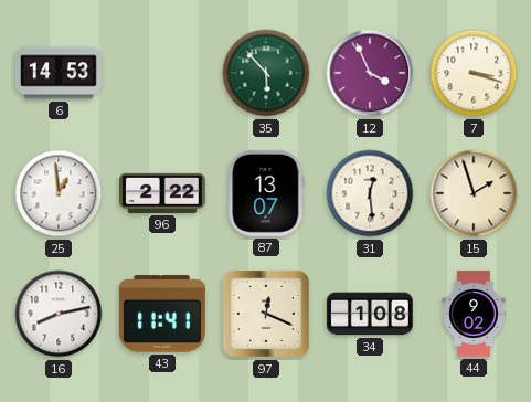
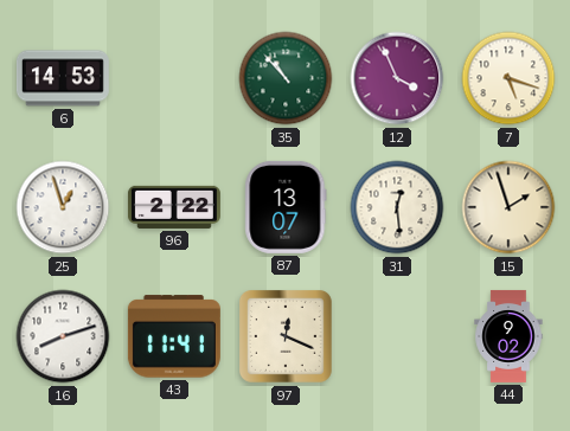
35: 5:53 -> 10:53 (286, 78)
7: 3:18 -> 5:18 (508, 78)
25: 12:59 -> 12:57 (63, 207)
16: 8:13 -> 8:12 (63, 336)
34: 1:08 -> none (370, 314)
